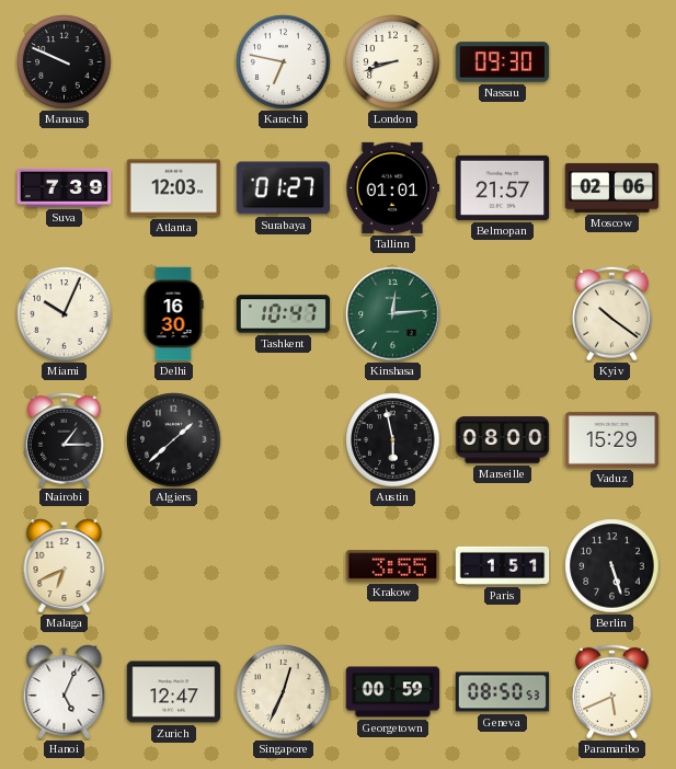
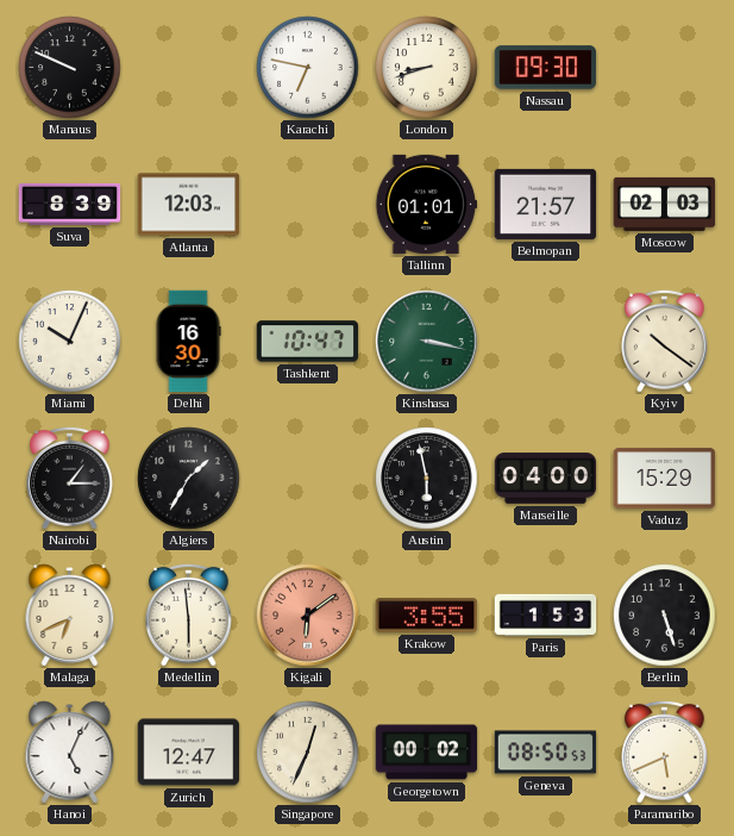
Suva: 7:39 -> 8:39 (70, 204)
Surabaya: 01:27 -> none (283, 188)
Moscow: 02:06 -> 02:03 (665, 204)
Kinshasa: 12:14 -> 3:17 (427, 342)
Algiers: 1:38 -> 1:35 (189, 479)
Marseille: 08:00 -> 04:00 (546, 479)
Medellin: none -> 5:59 (189, 614)
Kigali: none -> 6:09 (308, 616)
Paris: 1:51 -> 1:53 (546, 614)
Georgetown: 00:59 -> 00:02 (427, 753)
